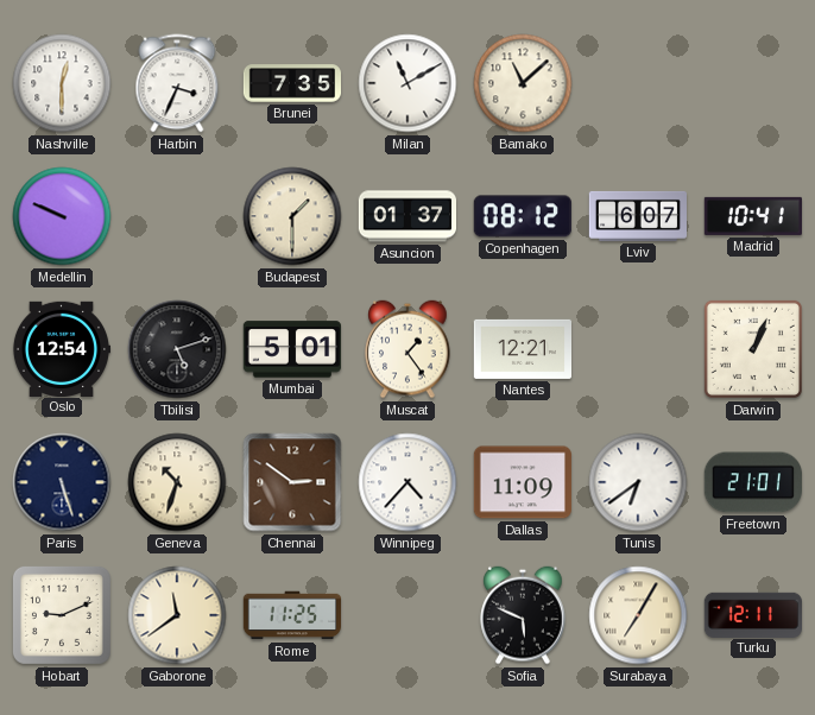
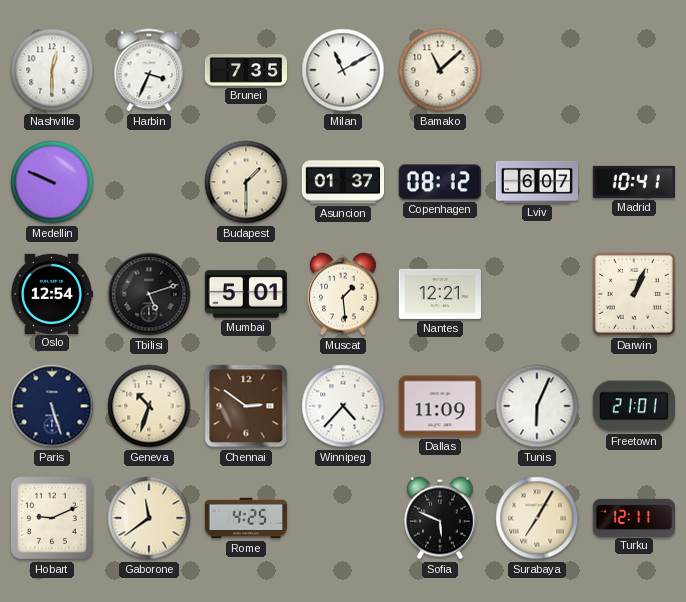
Muscat: 1:24 -> 1:29 (343, 294)
Tunis: 6:39 -> 6:04 (537, 406)
Rome: 11:25 -> 4:25 (245, 518)
